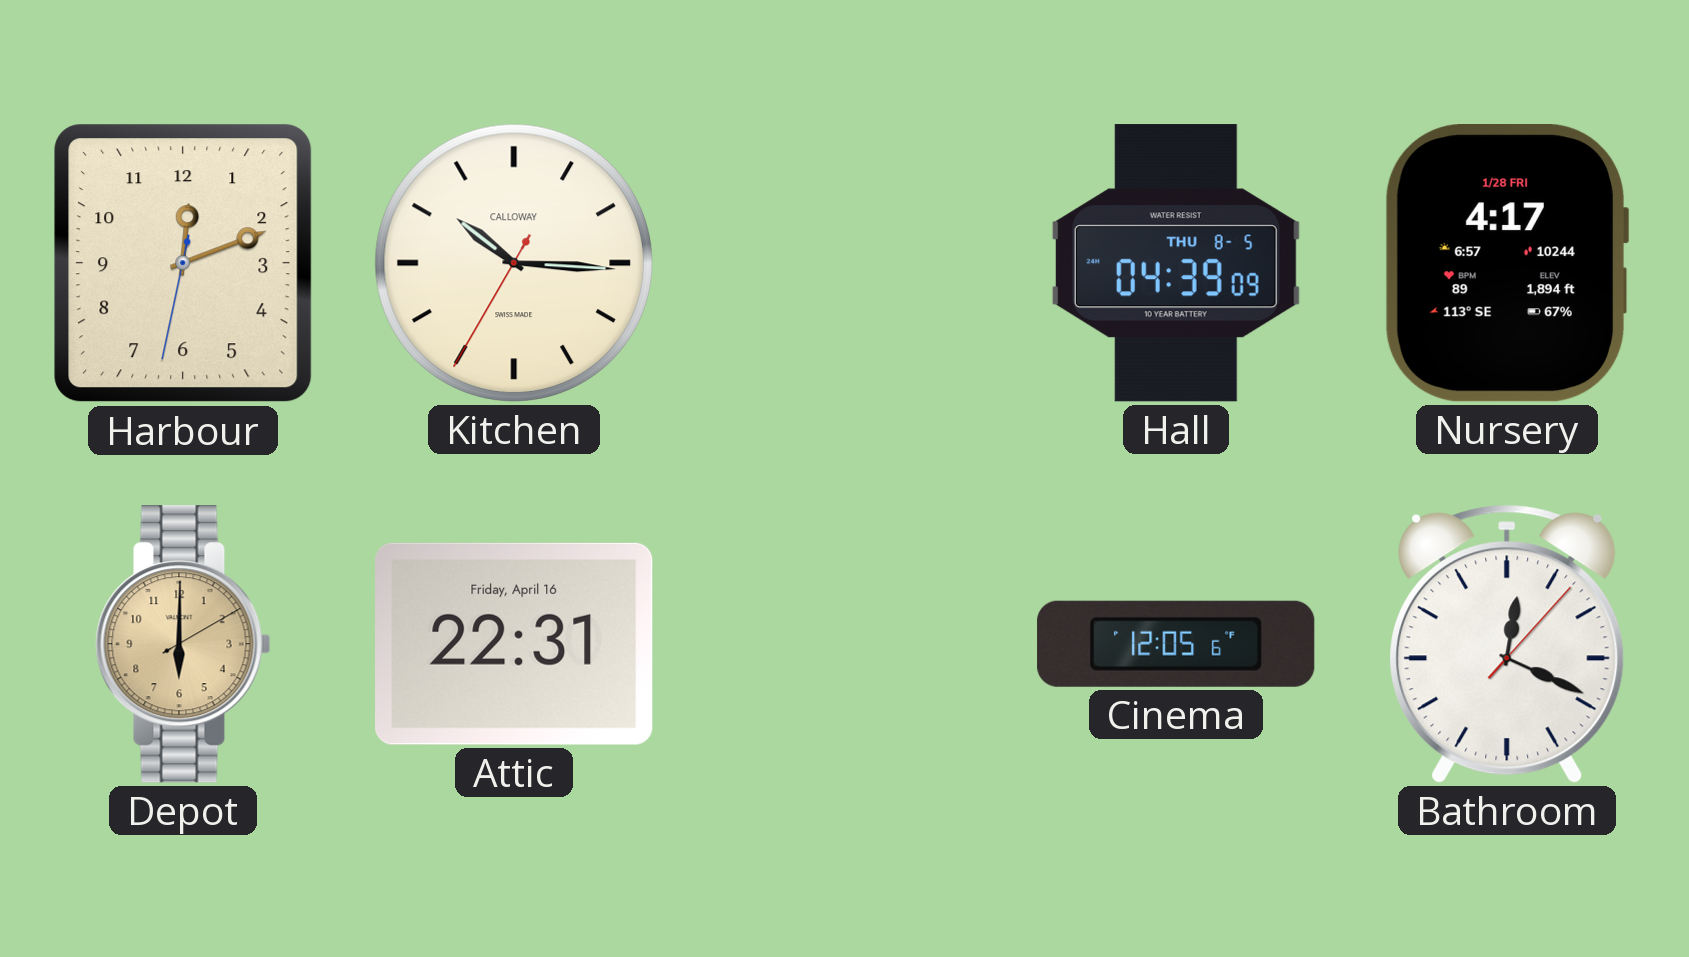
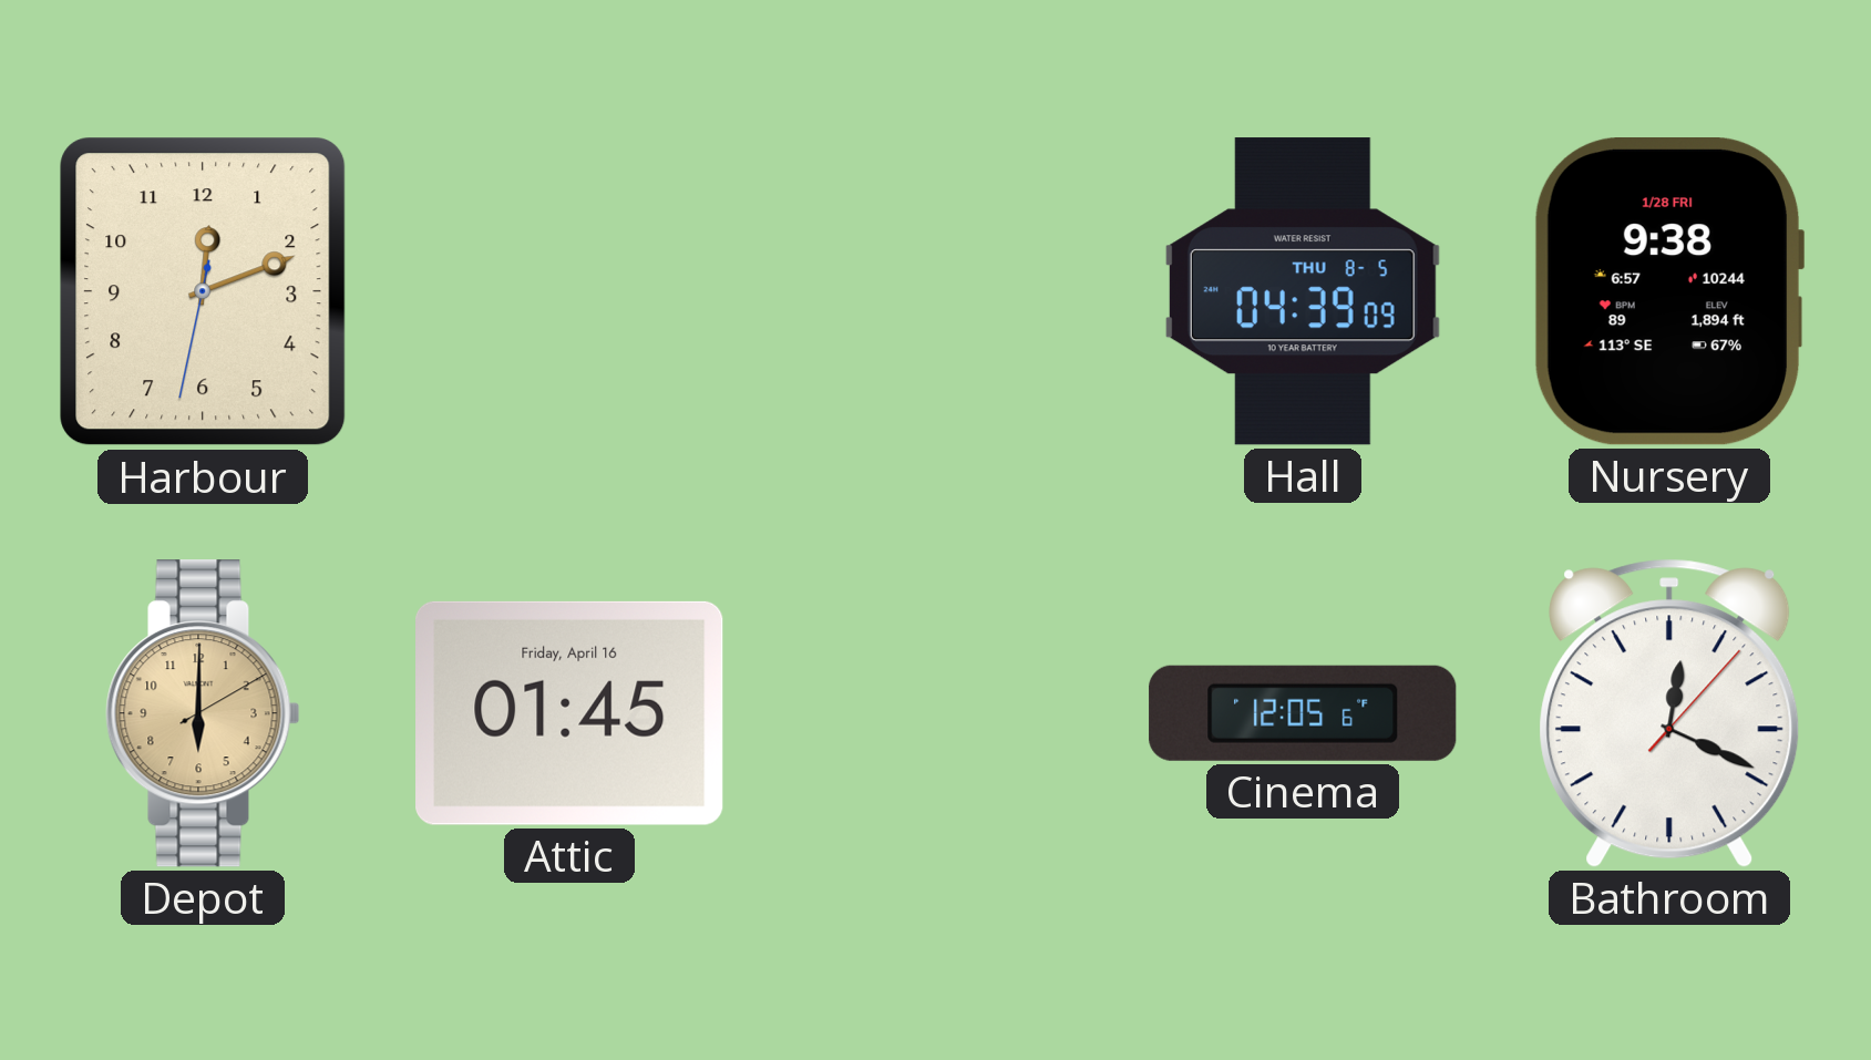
Kitchen: 10:15 -> none (514, 263)
Nursery: 4:17 -> 9:38 (1669, 292)
Attic: 22:31 -> 01:45 (569, 713)
